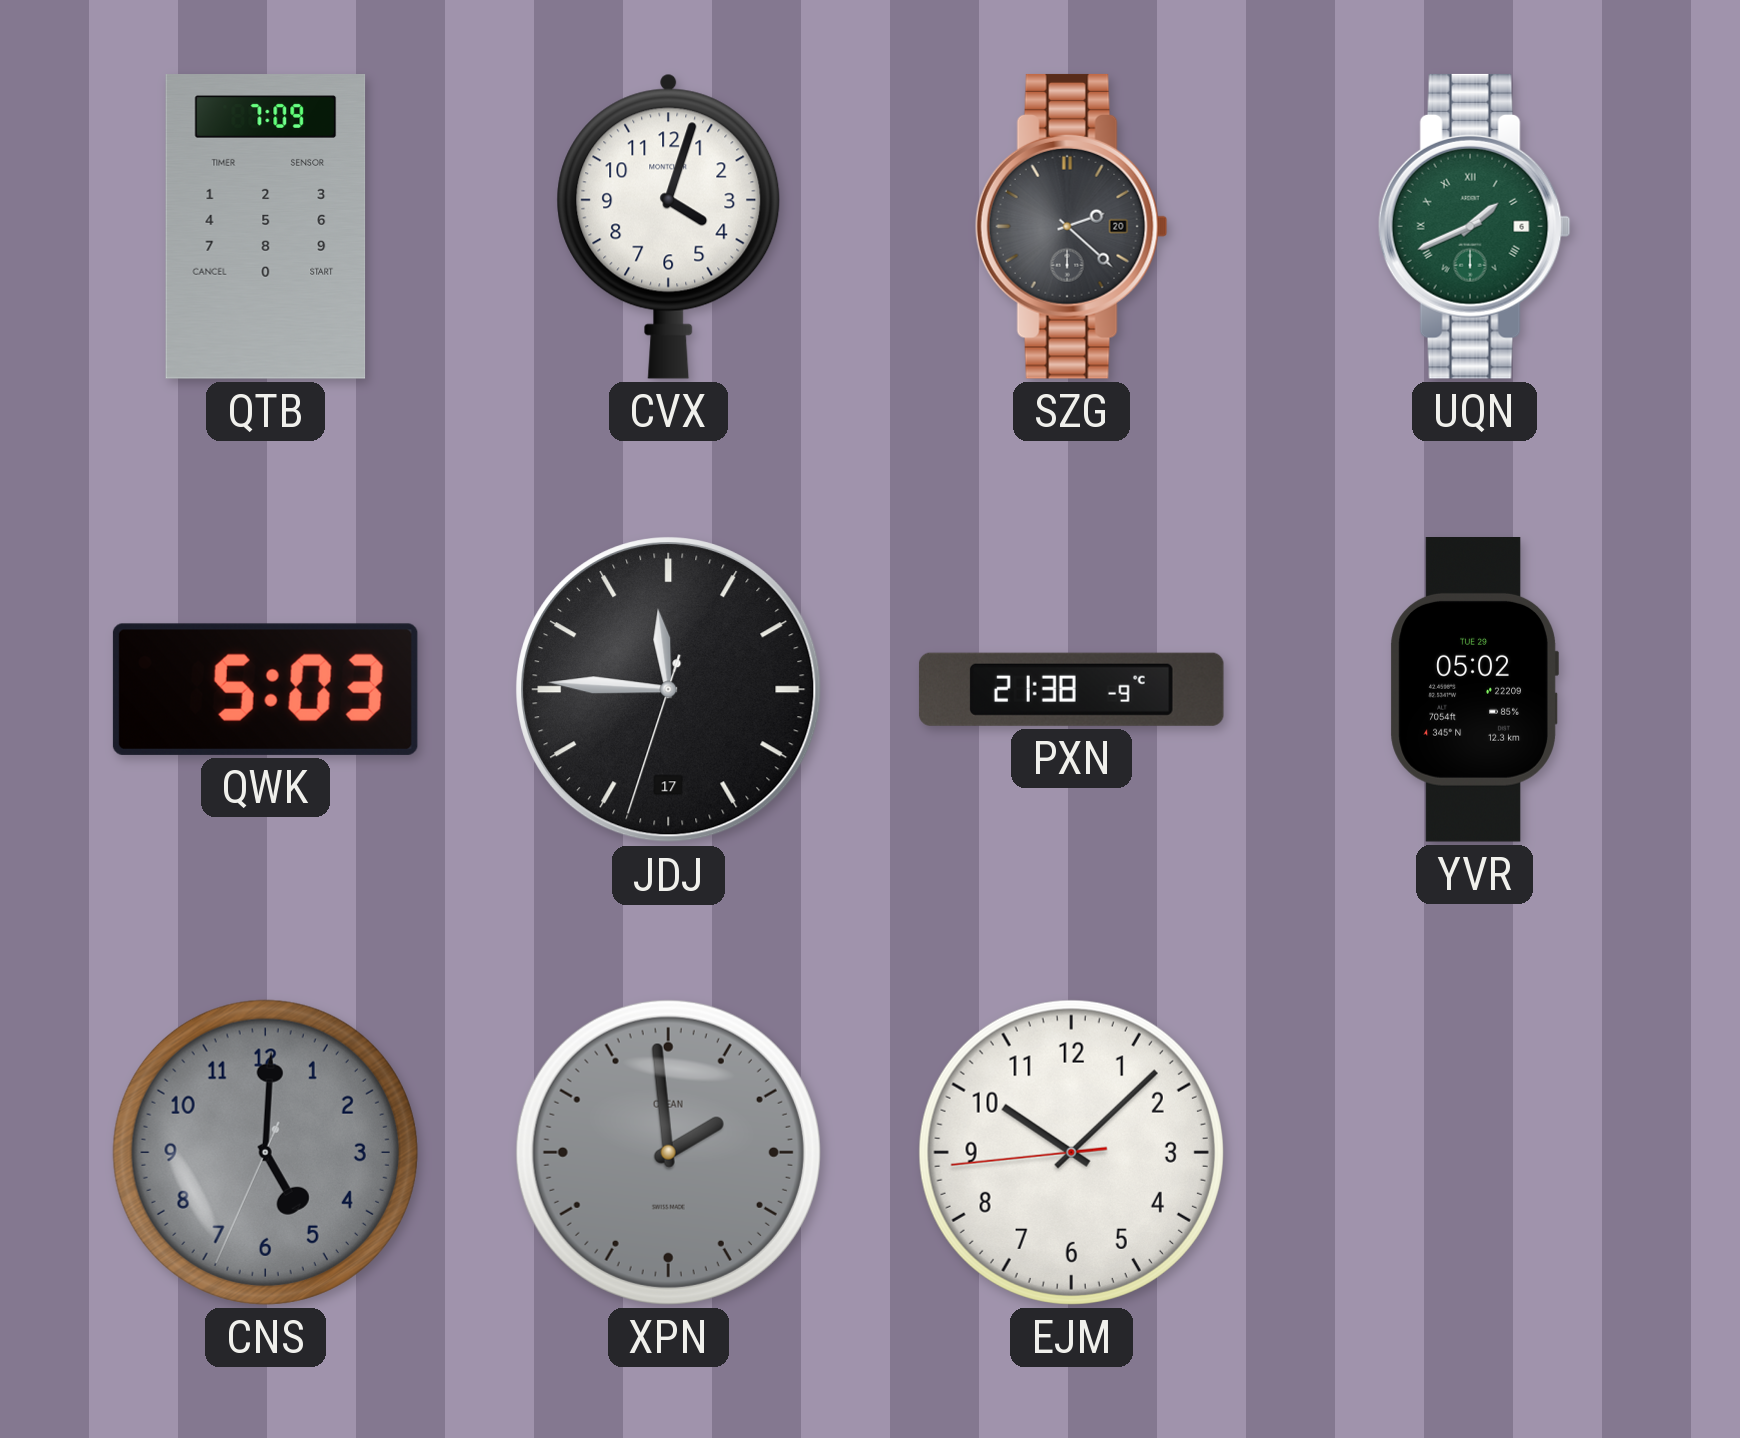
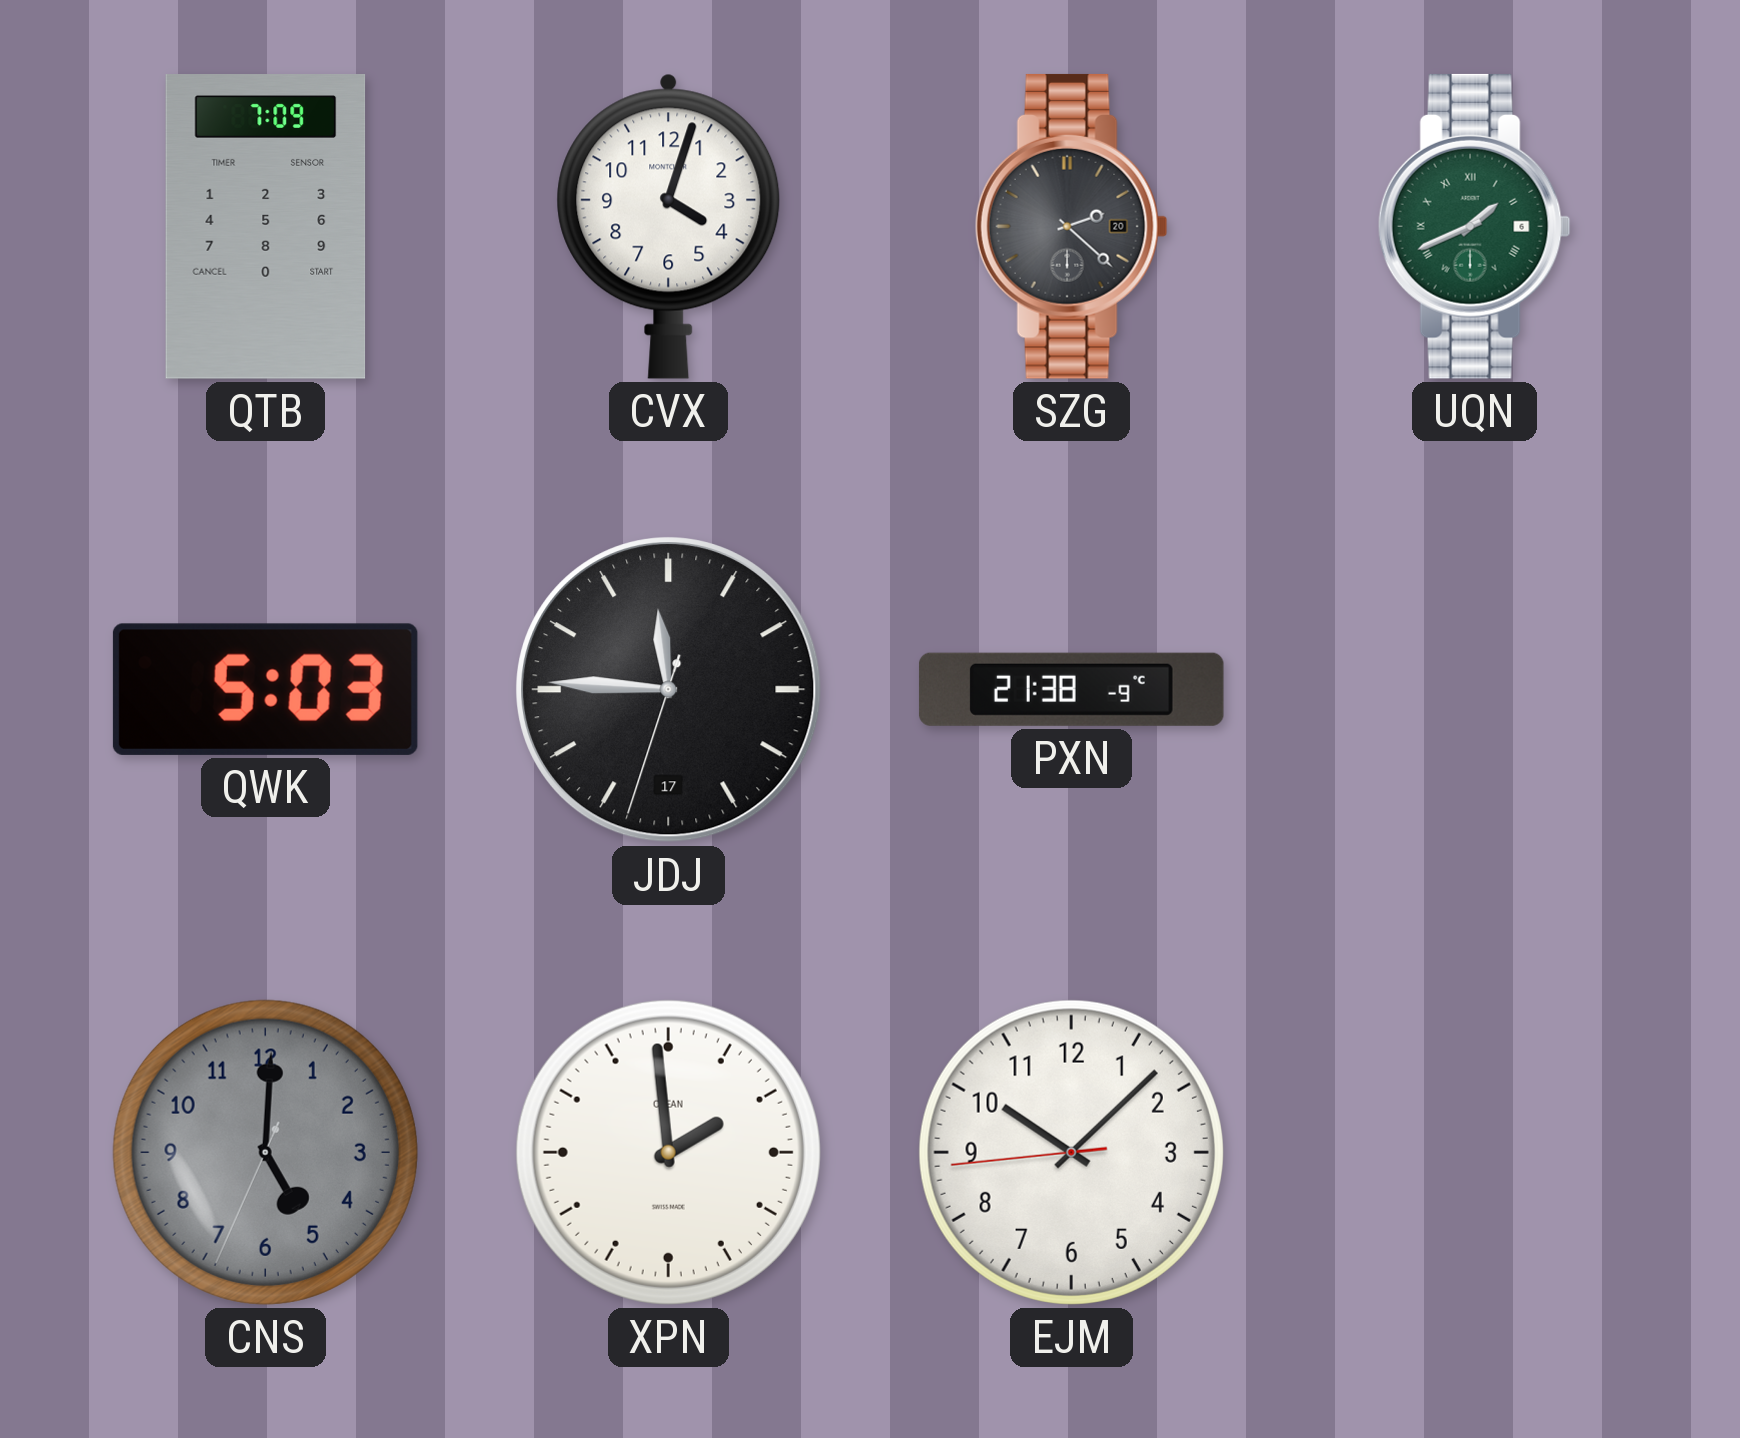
YVR: 05:02 -> none (1474, 690)
XPN dial: grey -> white (668, 1152)
